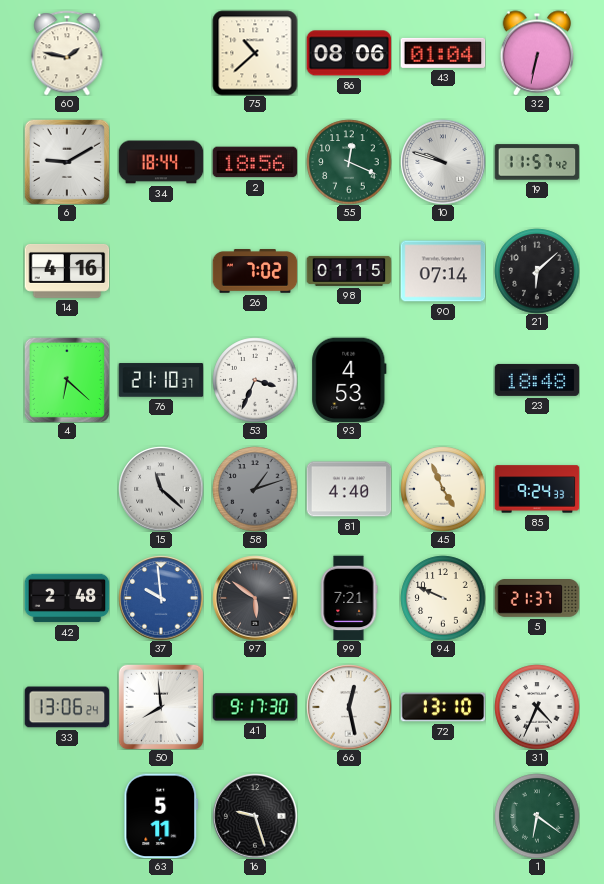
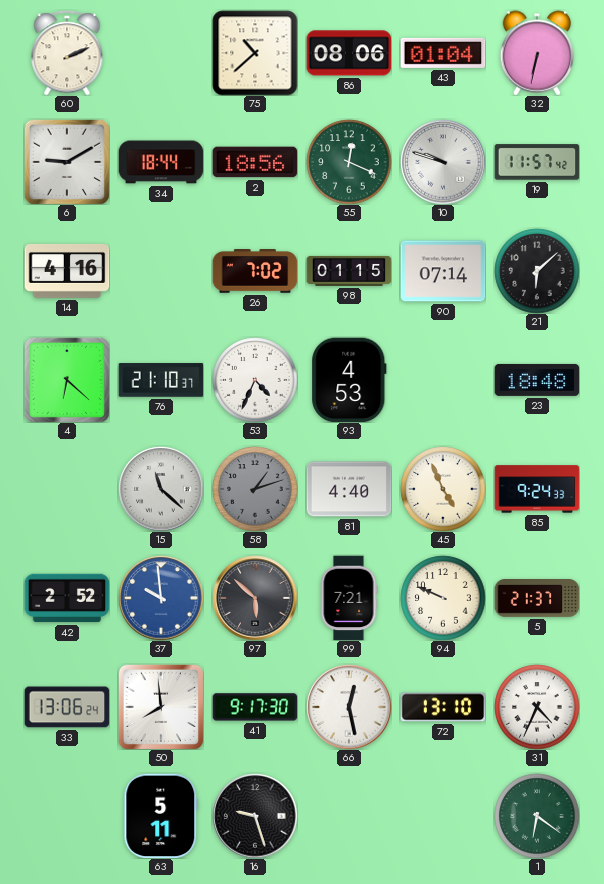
60: 1:47 -> 2:11 (67, 53)
53: 3:34 -> 4:34 (255, 380)
42: 2:48 -> 2:52 (67, 598)
97: 5:51 -> 5:52 (255, 598)
